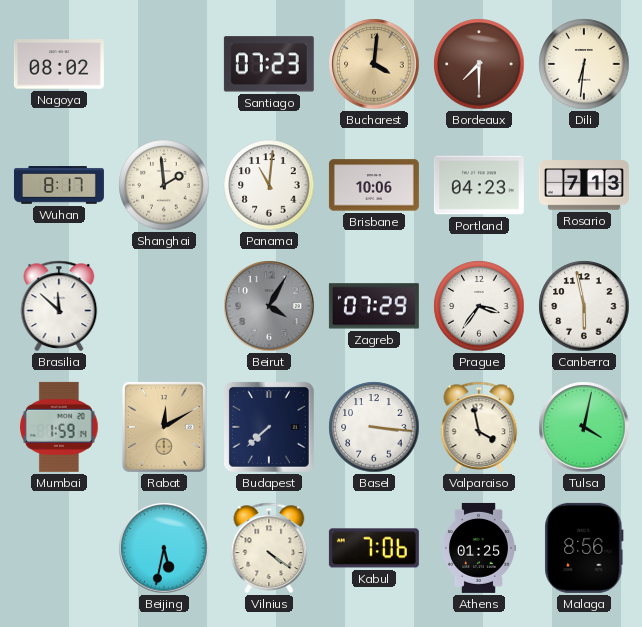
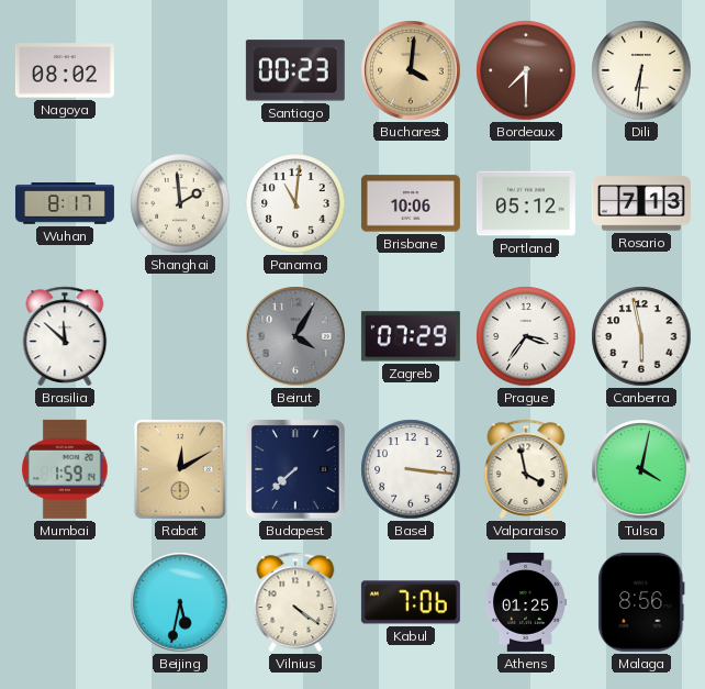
Santiago: 07:23 -> 00:23 (295, 70)
Portland: 04:23 -> 05:12 (526, 203)
